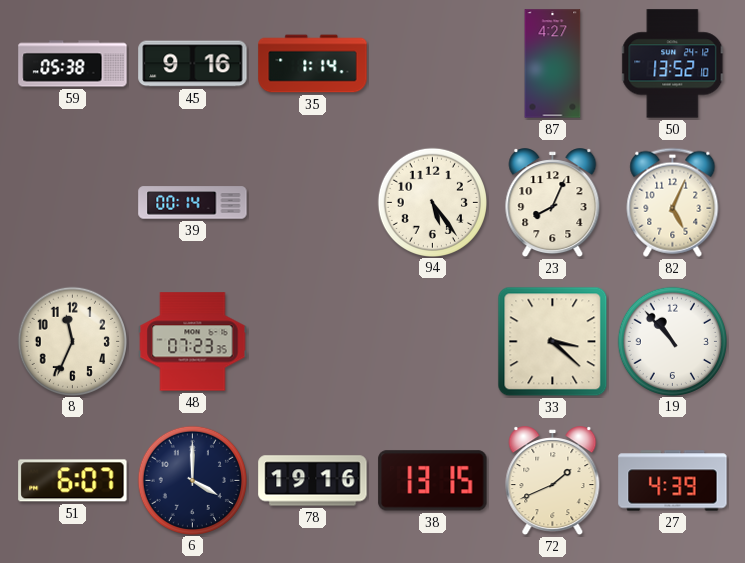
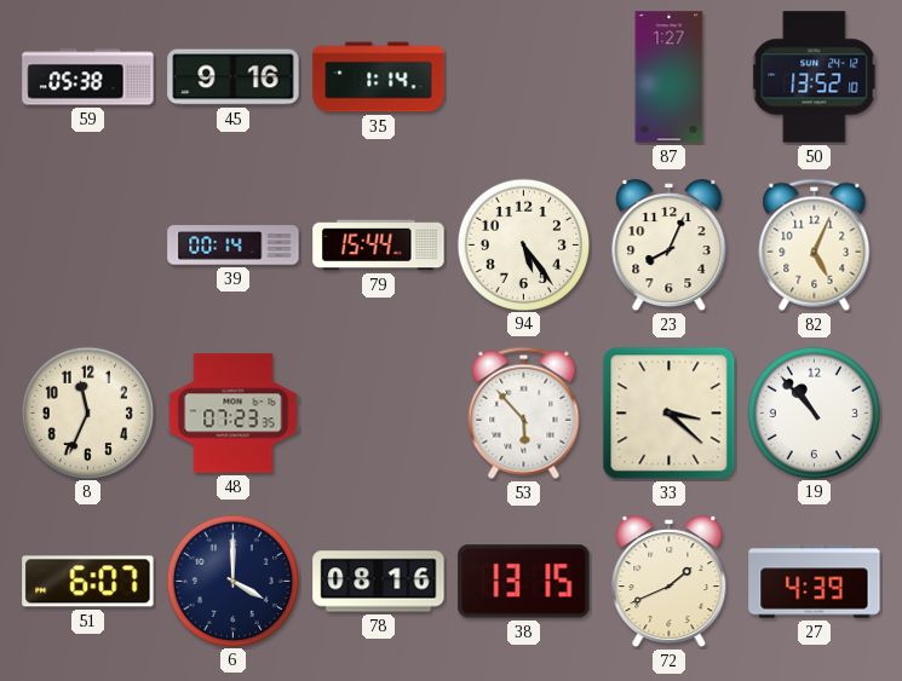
87: 4:27 -> 1:27 (670, 77)
79: none -> 15:44 (379, 246)
53: none -> 5:53 (524, 412)
78: 19:16 -> 08:16 (379, 582)
